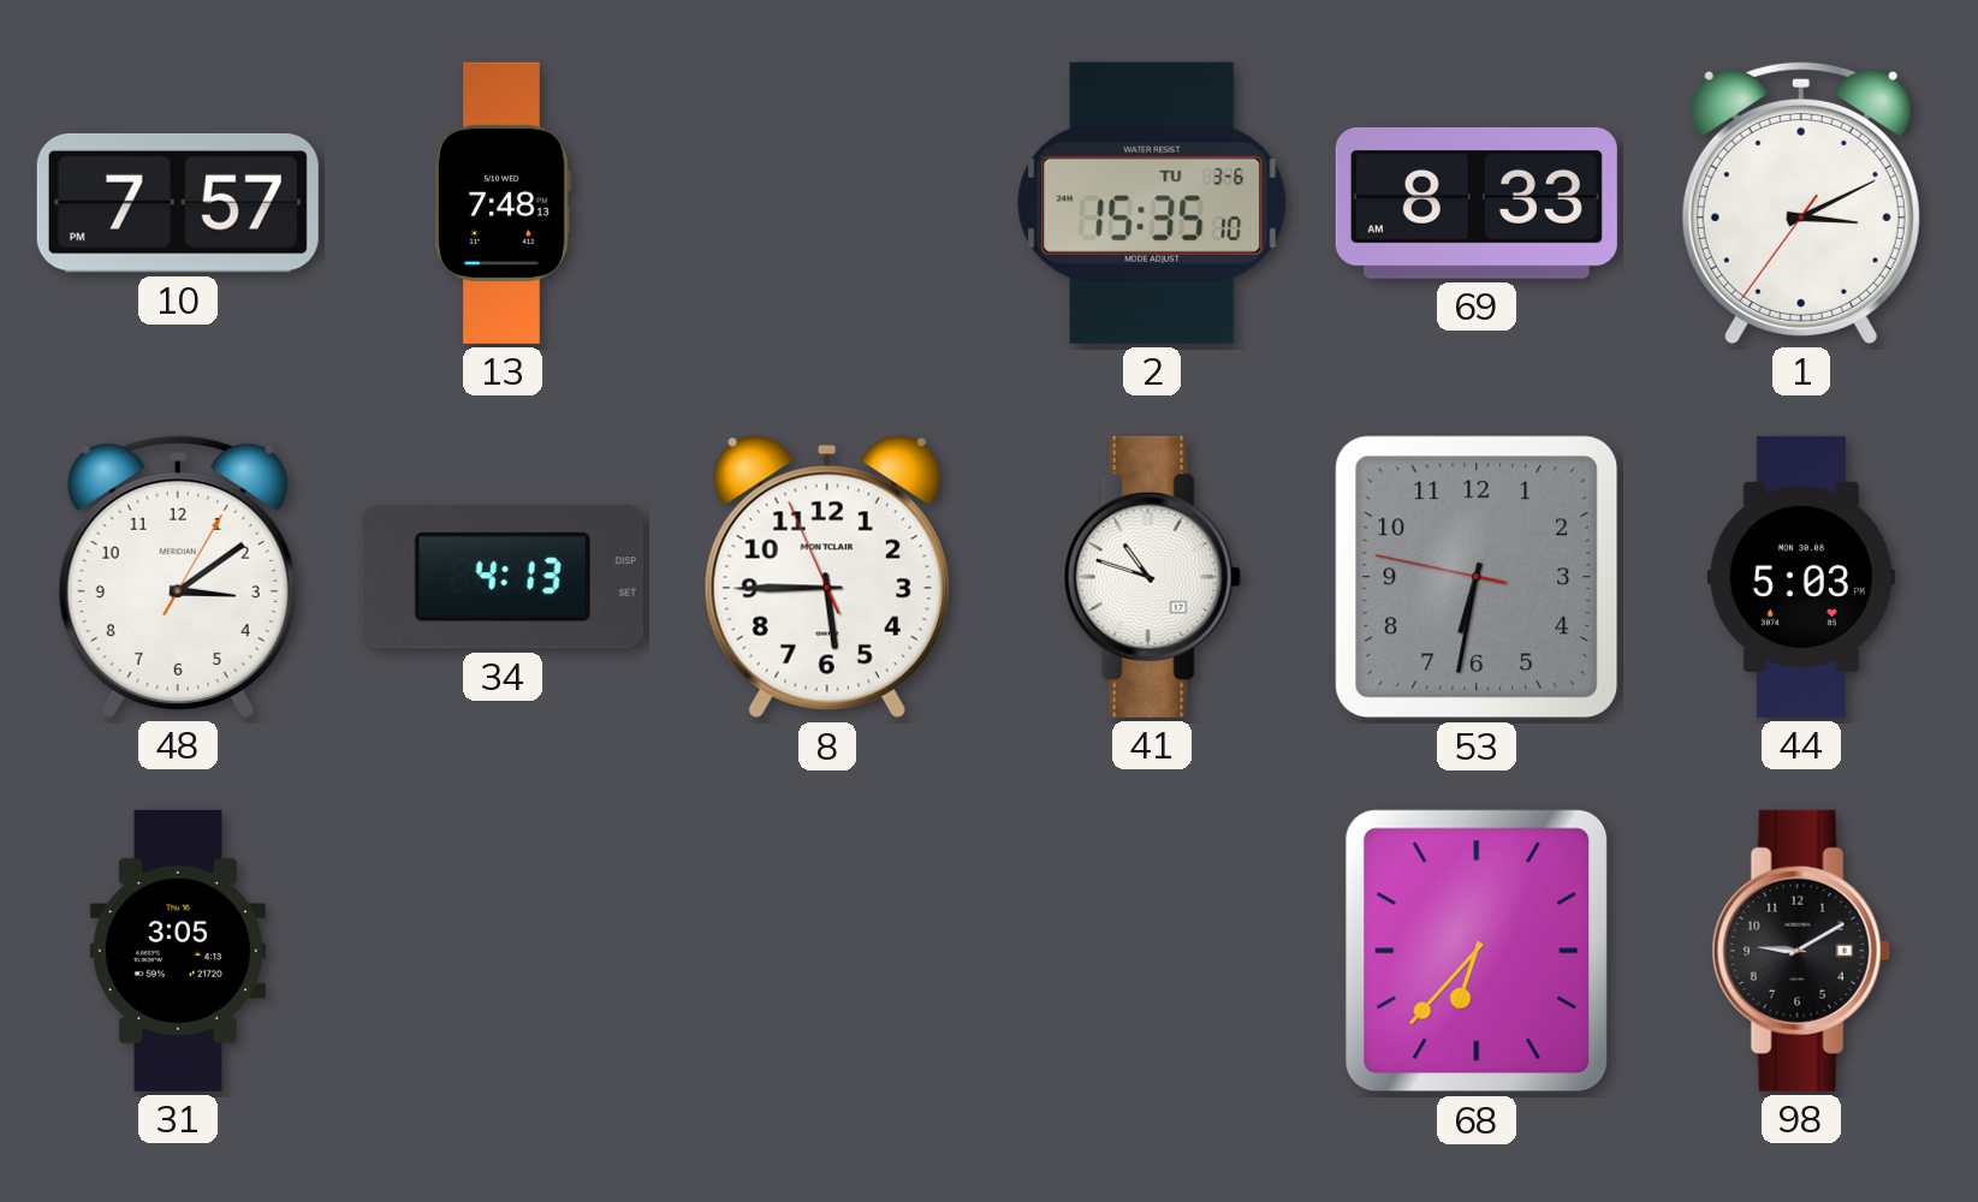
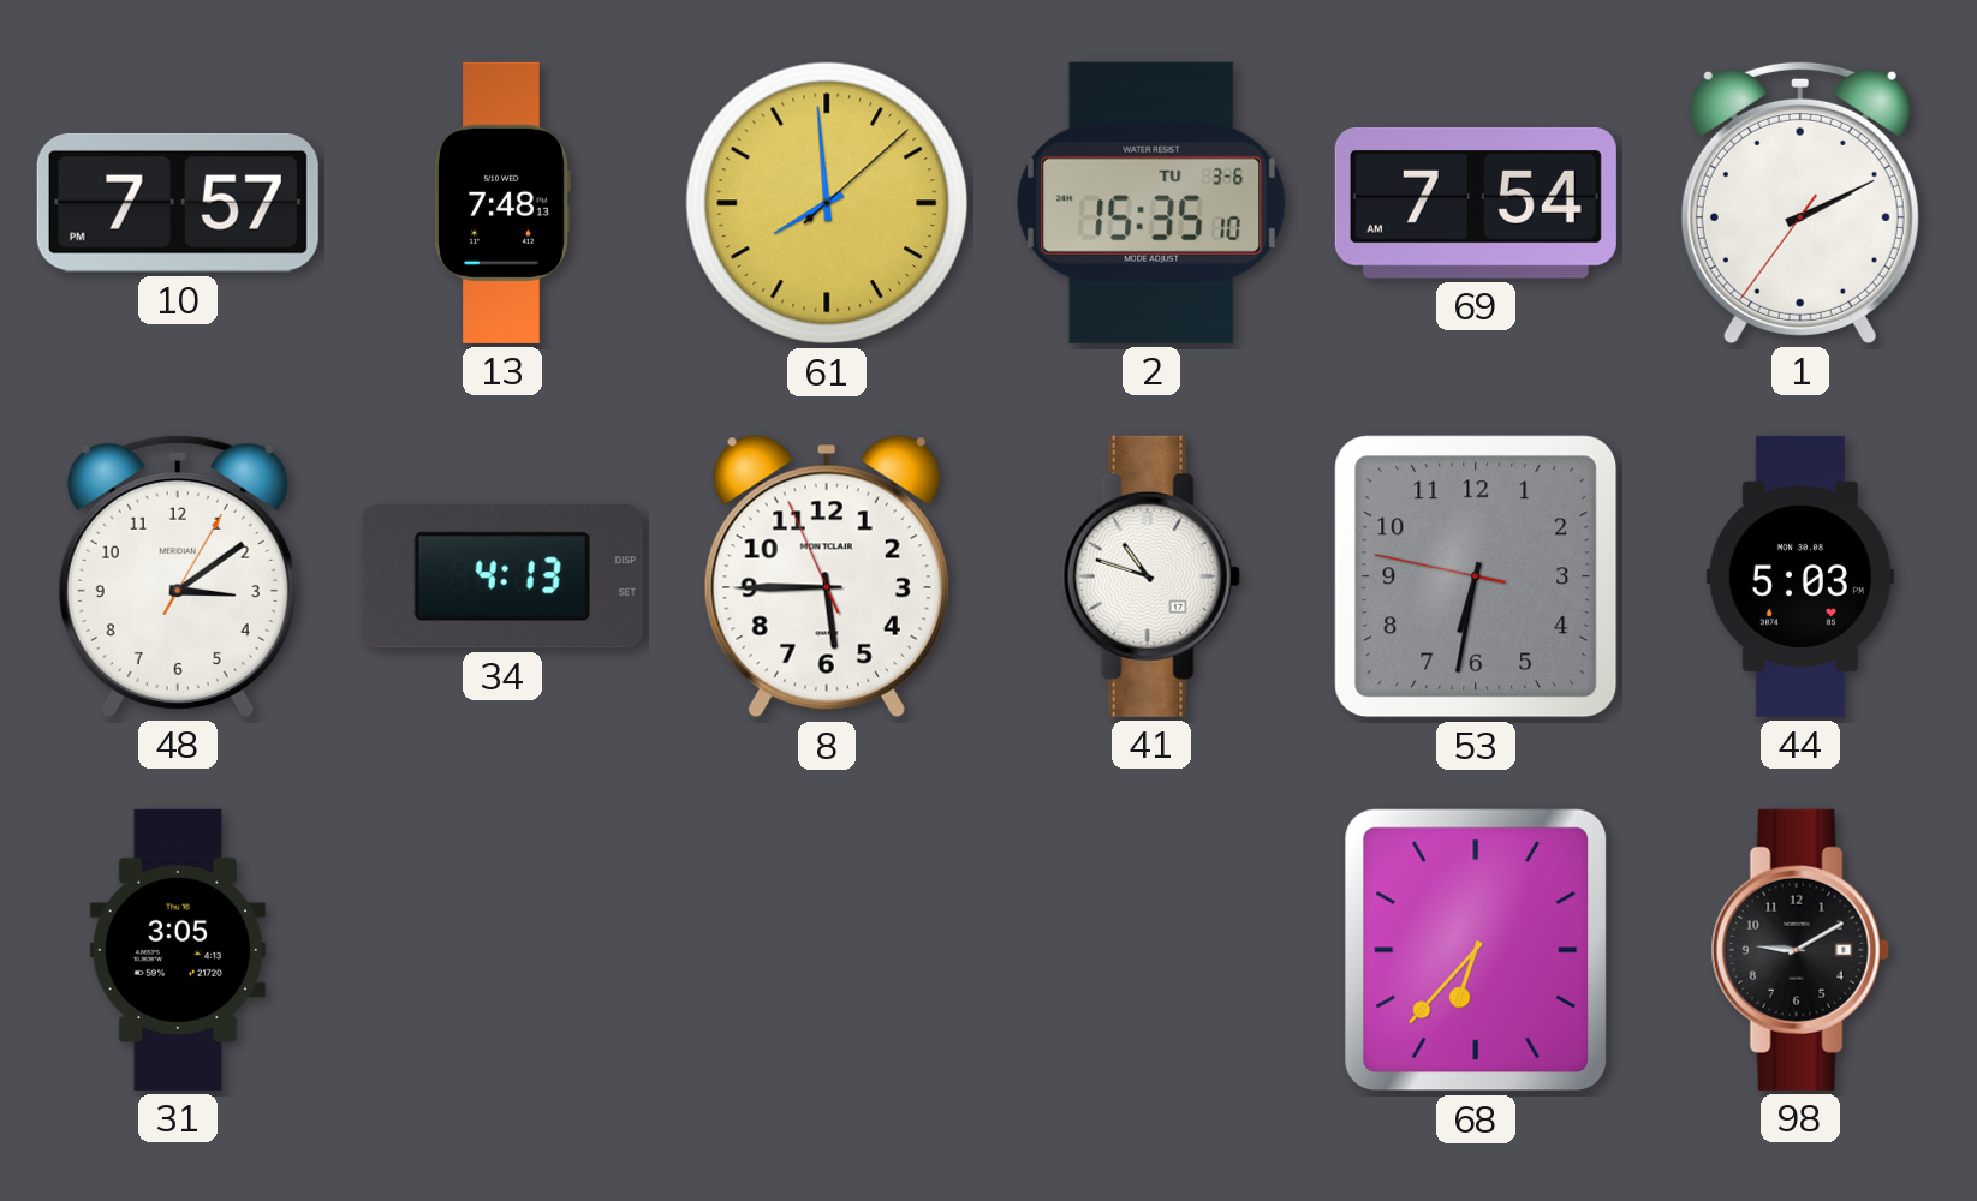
61: none -> 7:59 (827, 203)
69: 8:33 -> 7:54 (1476, 203)
1: 3:10 -> 2:10 (1800, 202)
